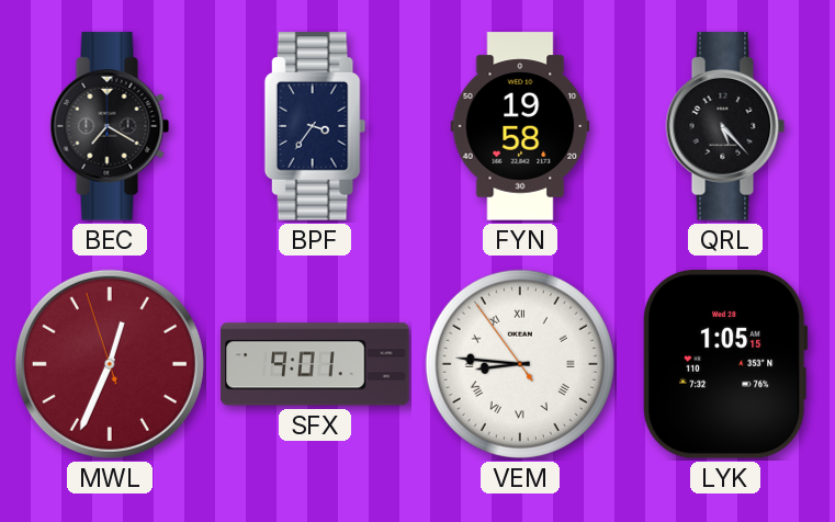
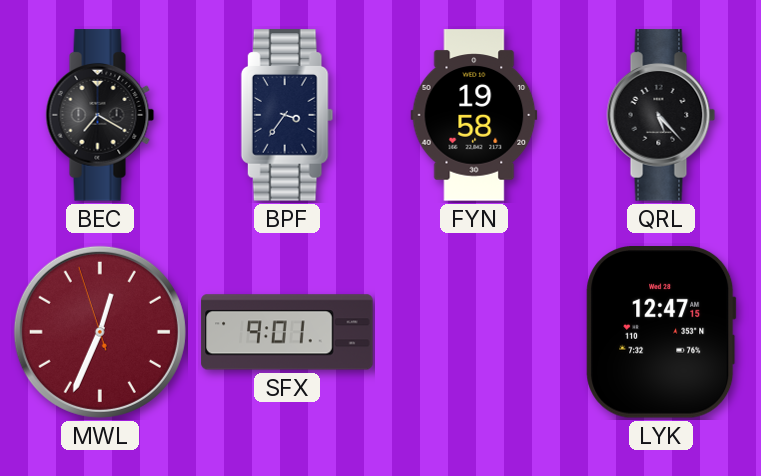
VEM: 8:45 -> none (520, 364)
LYK: 1:05 -> 12:47 (661, 333)
